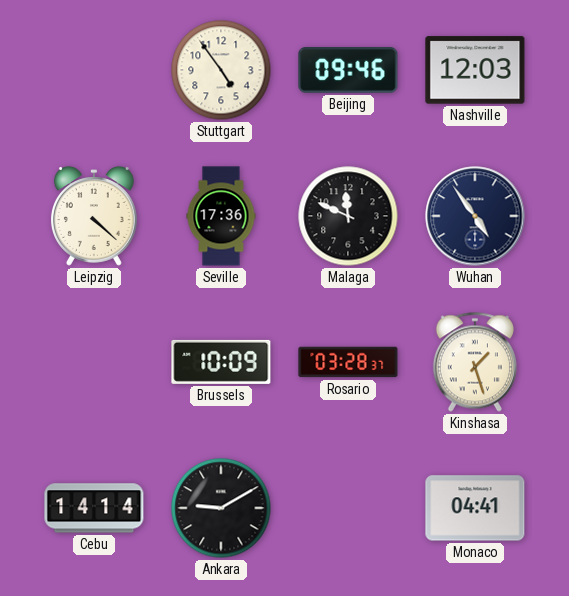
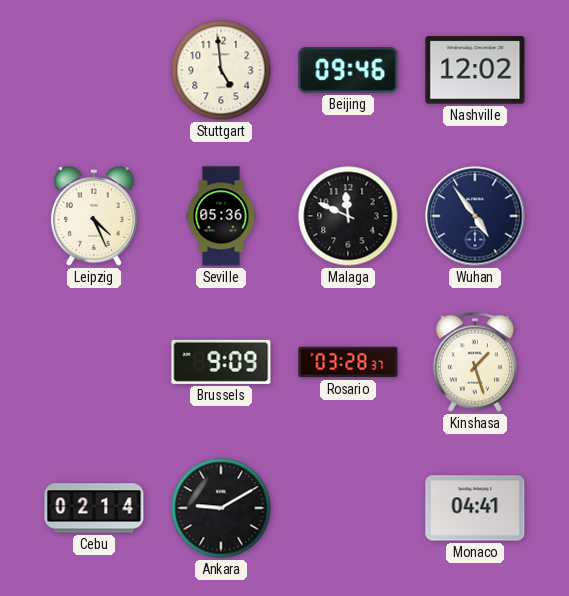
Stuttgart: 4:54 -> 4:59 (221, 70)
Nashville: 12:03 -> 12:02 (475, 70)
Leipzig: 4:22 -> 4:26 (94, 216)
Seville: 17:36 -> 05:36 (221, 216)
Brussels: 10:09 -> 9:09 (221, 362)
Cebu: 14:14 -> 02:14 (94, 508)
